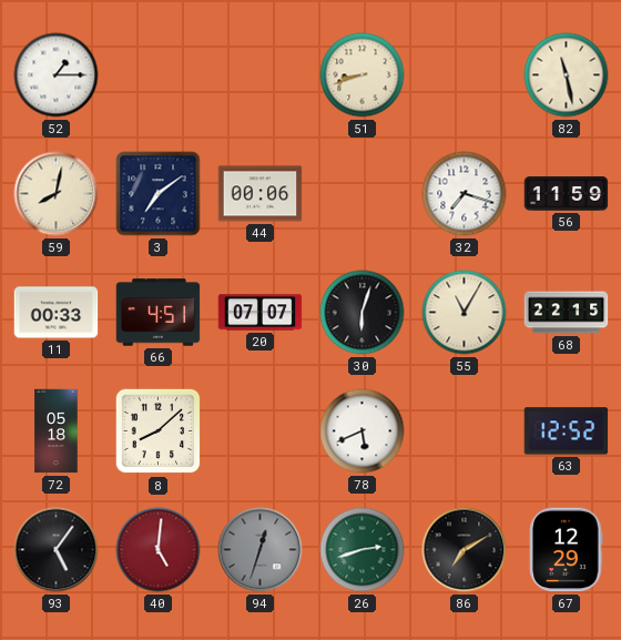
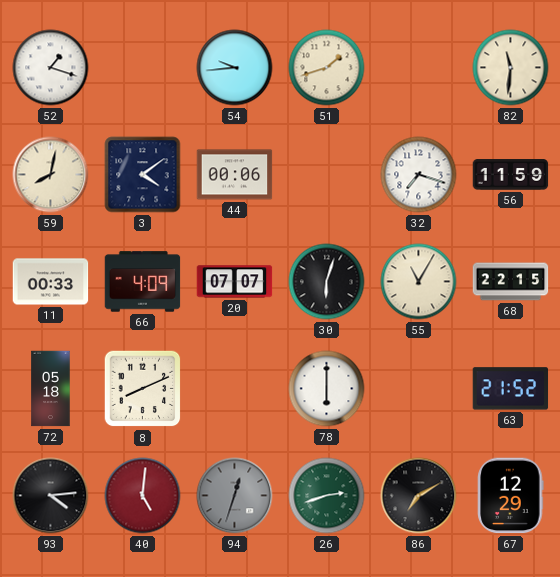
52: 1:15 -> 1:18 (51, 68)
54: none -> 9:44 (235, 68)
51: 8:42 -> 1:42 (327, 68)
82: 11:28 -> 11:31 (511, 68)
3: 7:09 -> 4:09 (143, 175)
66: 4:51 -> 4:09 (143, 282)
8: 8:08 -> 8:11 (143, 389)
78: 5:41 -> 6:00 (327, 389)
63: 12:52 -> 21:52 (511, 389)
93: 5:06 -> 4:14 (51, 496)
